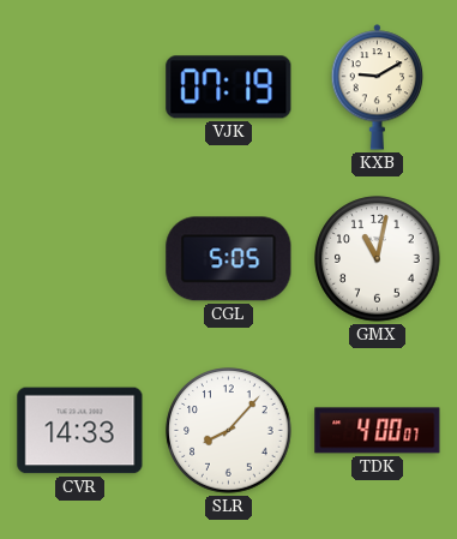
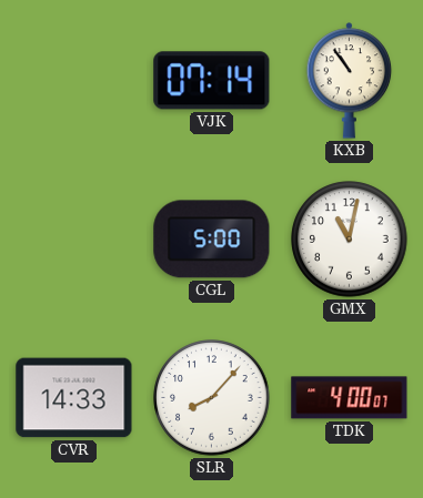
VJK: 07:19 -> 07:14 (212, 81)
KXB: 9:10 -> 10:54 (350, 81)
CGL: 5:05 -> 5:00 (212, 240)
